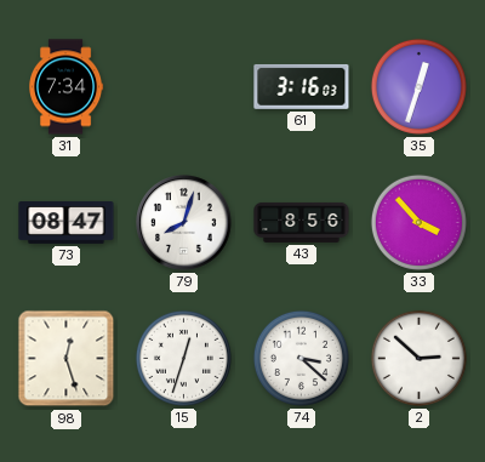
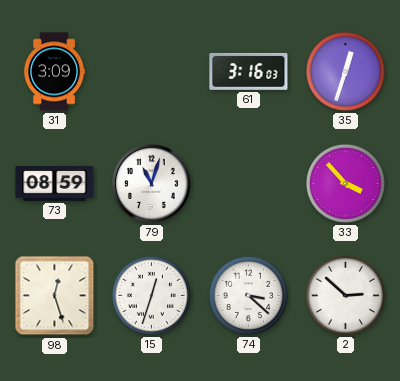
31: 7:34 -> 3:09 (55, 72)
73: 08:47 -> 08:59 (55, 184)
79: 8:03 -> 11:03 (152, 184)
43: 8:56 -> none (302, 222)
